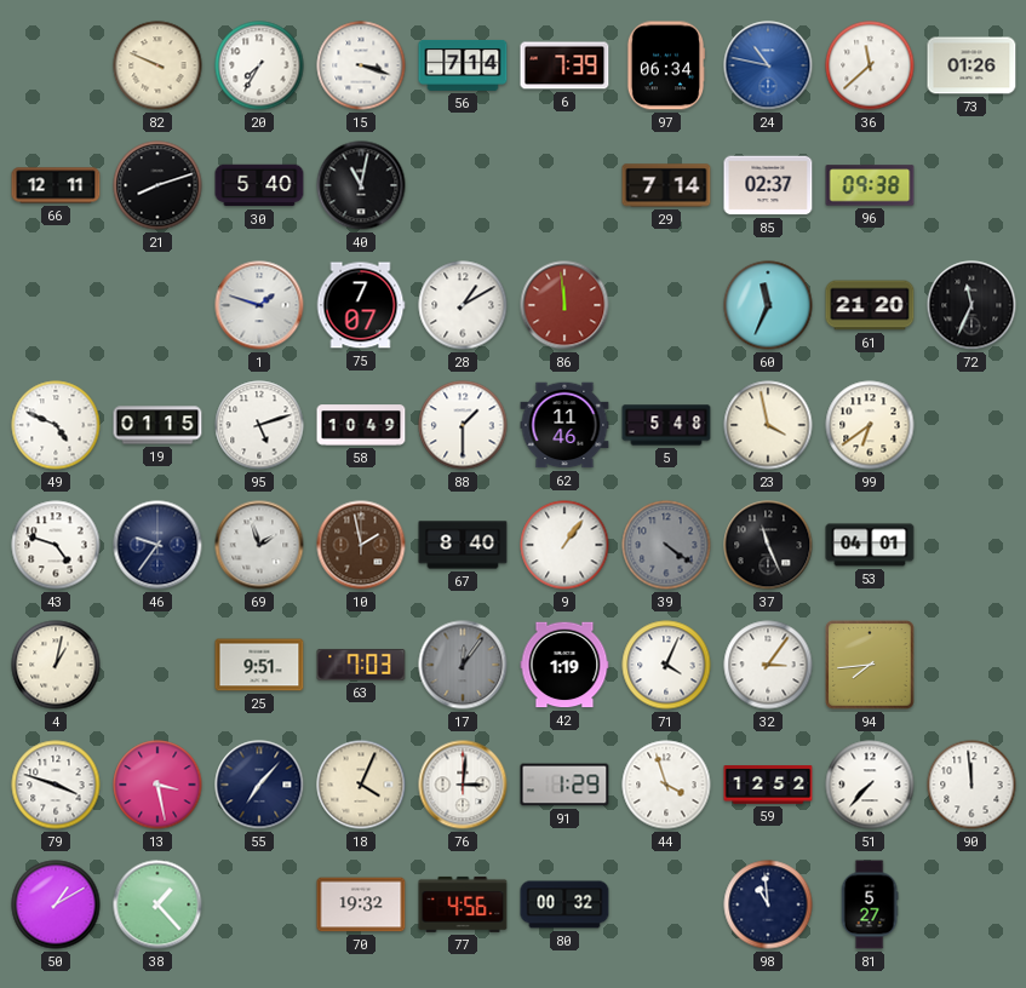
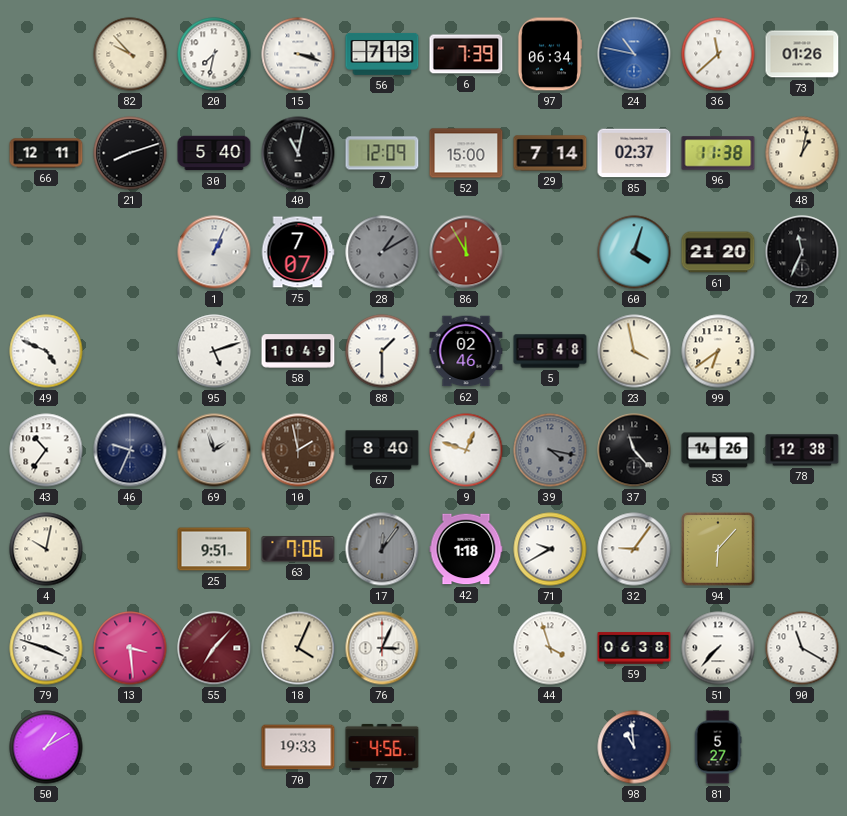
82: 9:49 -> 9:53 (130, 54)
20: 7:35 -> 7:32 (214, 54)
56: 7:14 -> 7:13 (382, 54)
7: none -> 12:09 (382, 153)
52: none -> 15:00 (466, 153)
96: 09:38 -> 11:38 (718, 153)
48: none -> 1:02 (802, 153)
1: 1:48 -> 1:04 (214, 252)
28 dial: white -> grey (382, 252)
86: 11:59 -> 11:55 (466, 252)
60: 11:34 -> 4:03 (634, 252)
19: 01:15 -> none (157, 425)
62: 11:46 -> 02:46 (466, 351)
43: 4:48 -> 10:36 (46, 450)
46: 9:36 -> 9:34 (130, 450)
9: 1:06 -> 12:48 (466, 450)
39: 4:21 -> 4:17 (550, 450)
37: 11:26 -> 11:23 (634, 450)
53: 04:01 -> 14:26 (718, 450)
78: none -> 12:38 (802, 450)
4: 1:02 -> 10:02 (46, 549)
63: 7:03 -> 7:06 (298, 549)
42: 1:19 -> 1:18 (466, 549)
71: 4:04 -> 9:40 (550, 549)
32: 3:06 -> 9:06 (634, 549)
94: 7:44 -> 6:07 (718, 549)
13: 3:28 -> 3:29 (130, 648)
55 dial: navy -> burgundy (214, 648)
76: 3:01 -> 3:04 (382, 648)
91: 1:29 -> none (564, 785)
59: 12:52 -> 06:38 (634, 648)
90: 11:59 -> 11:20 (802, 648)
38: 1:23 -> none (157, 904)
70: 19:32 -> 19:33 (298, 747)
80: 00:32 -> none (564, 904)
